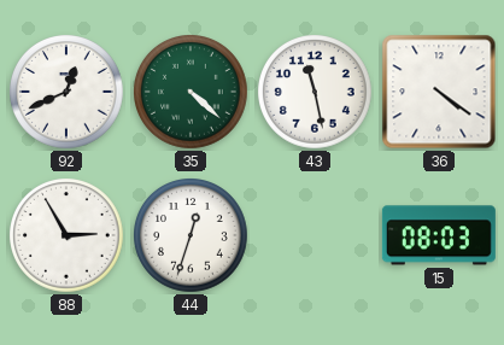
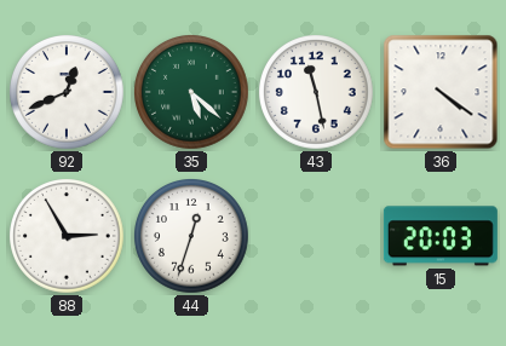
35: 4:22 -> 5:22 (192, 93)
15: 08:03 -> 20:03 (441, 236)
